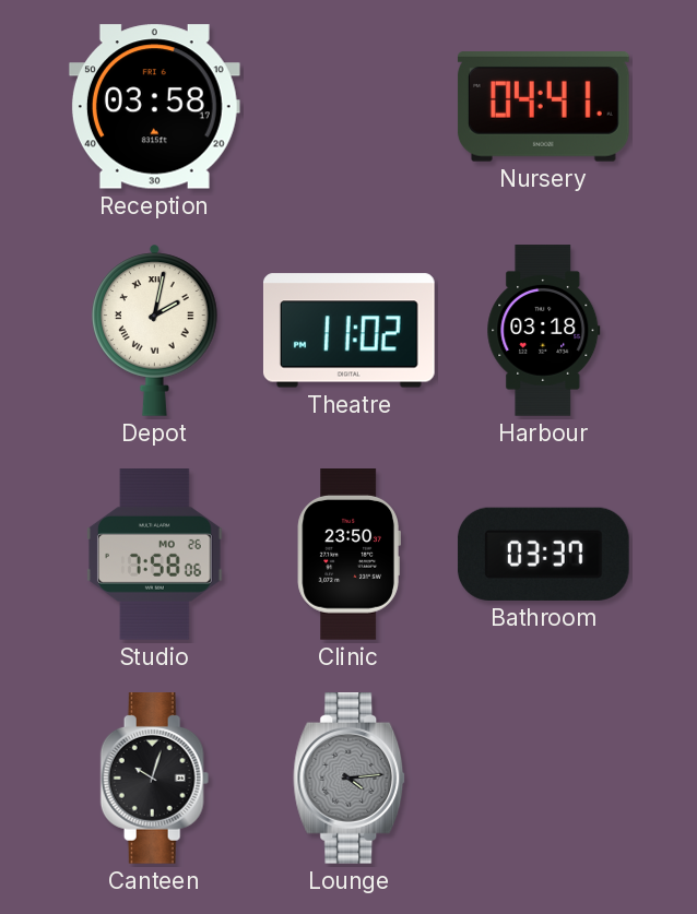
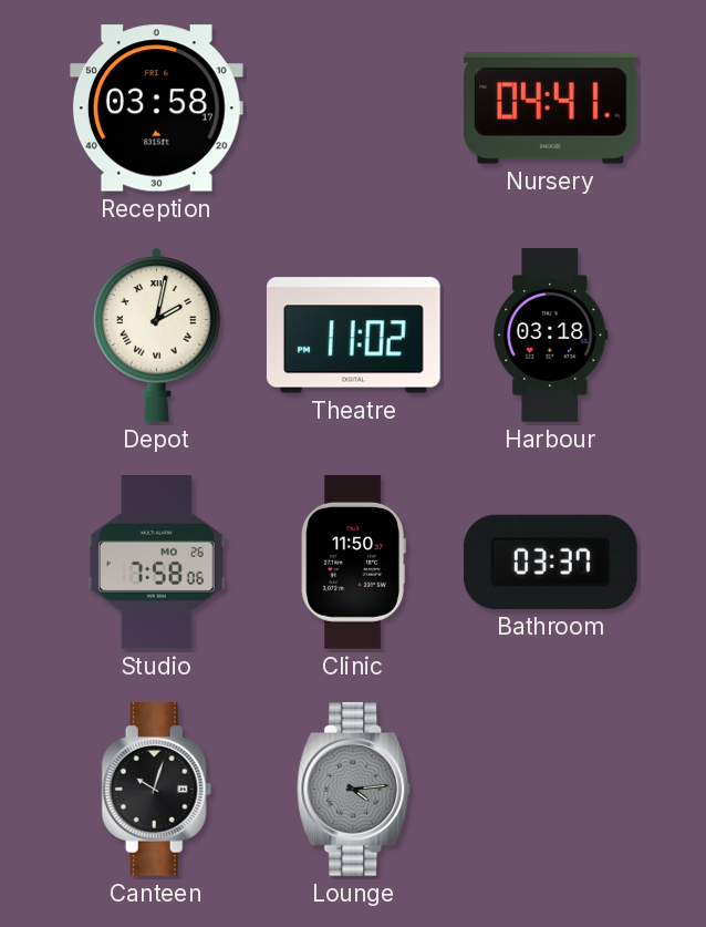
Clinic: 23:50 -> 11:50 (353, 563)
